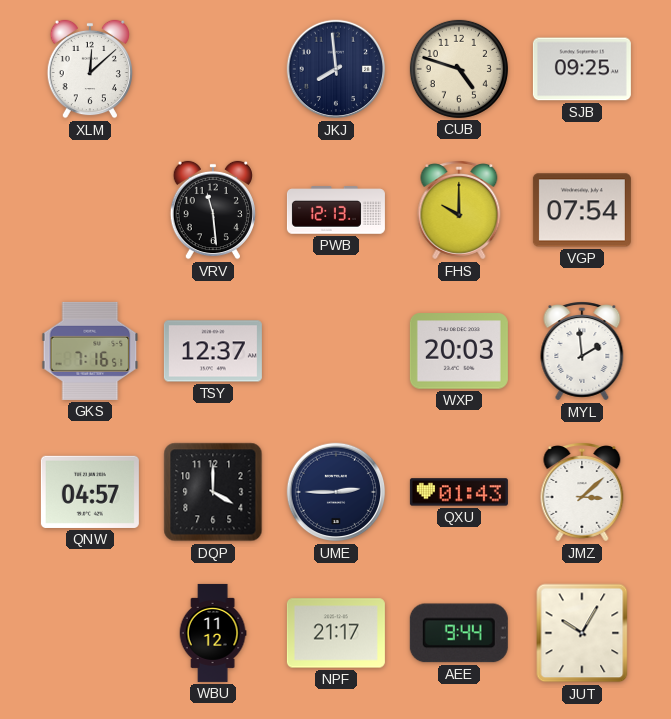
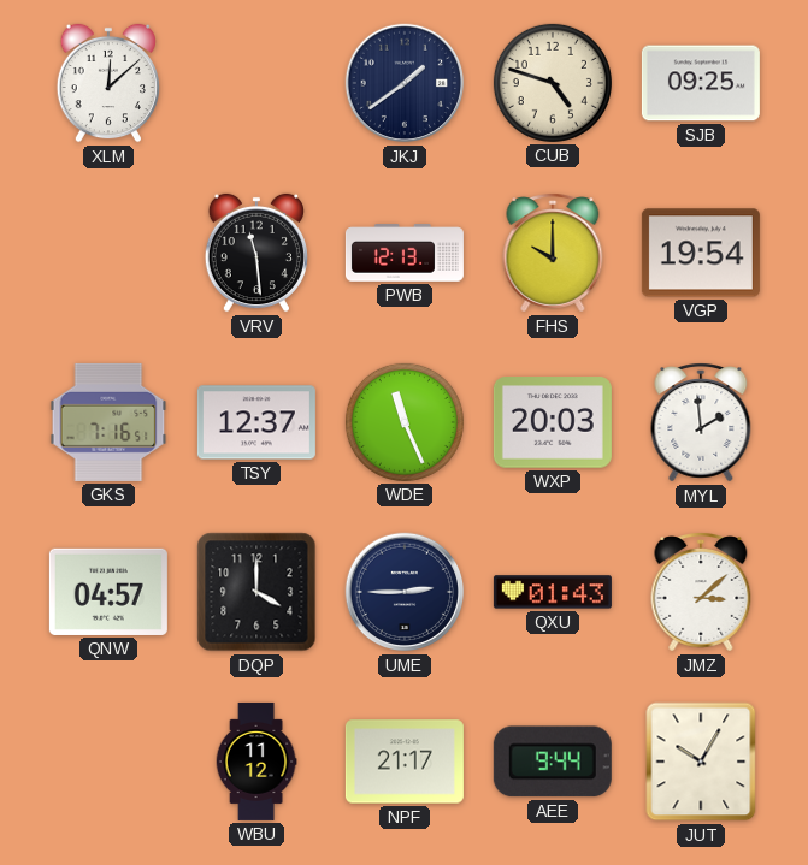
JKJ: 7:59 -> 1:39 (405, 83)
VGP: 07:54 -> 19:54 (701, 253)
WDE: none -> 11:26 (405, 422)
